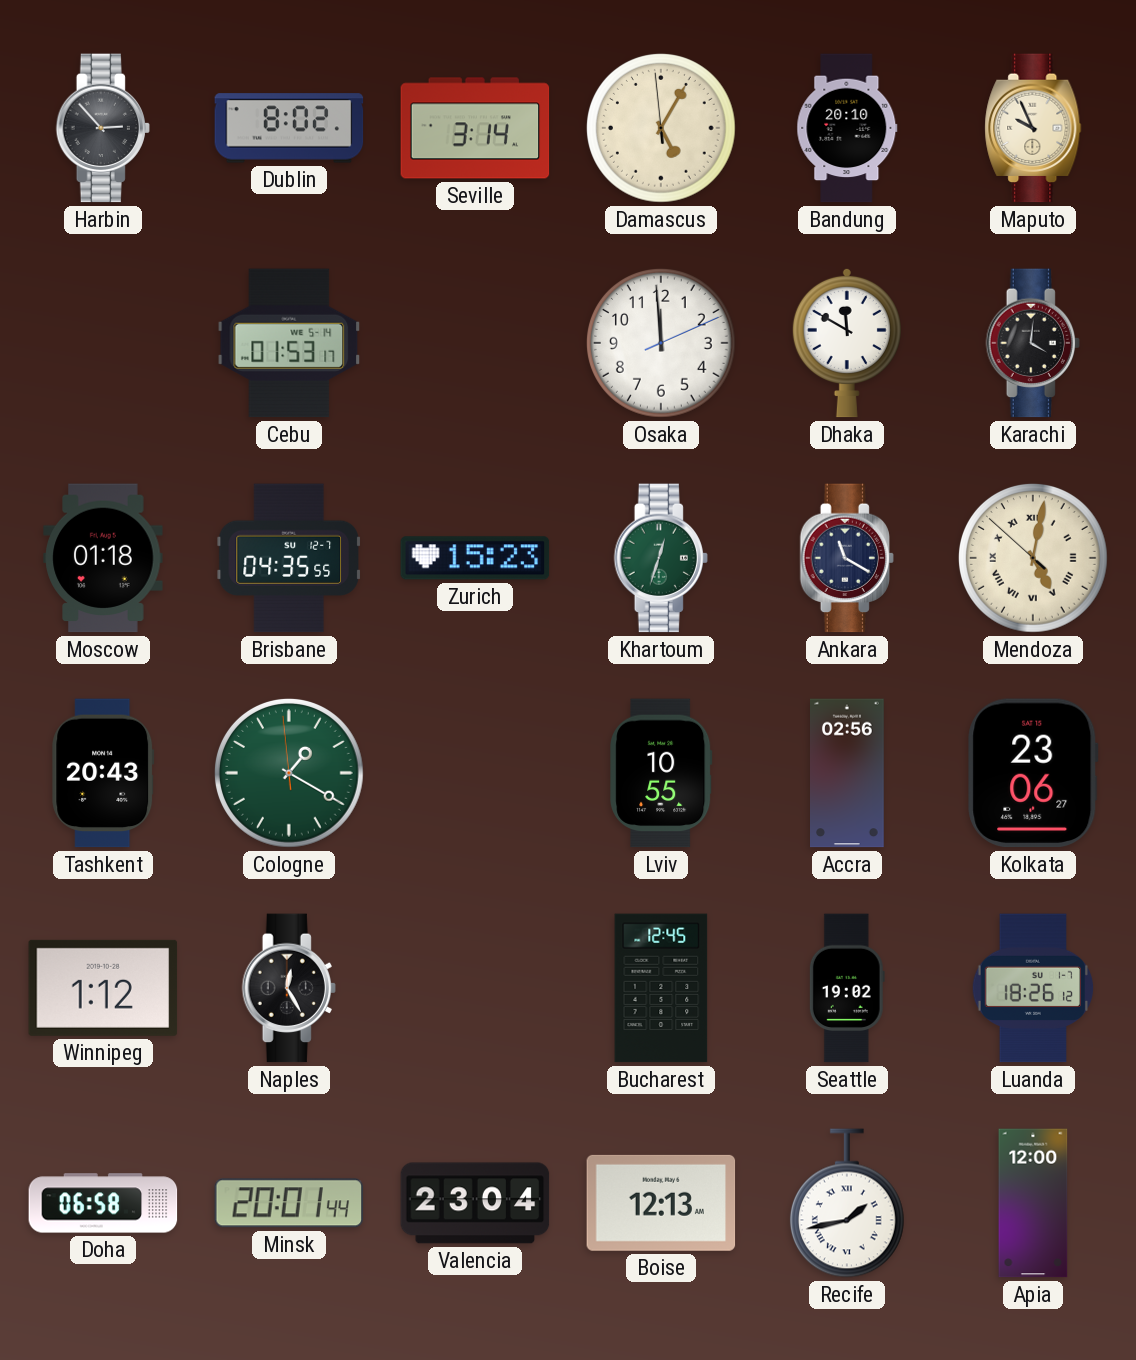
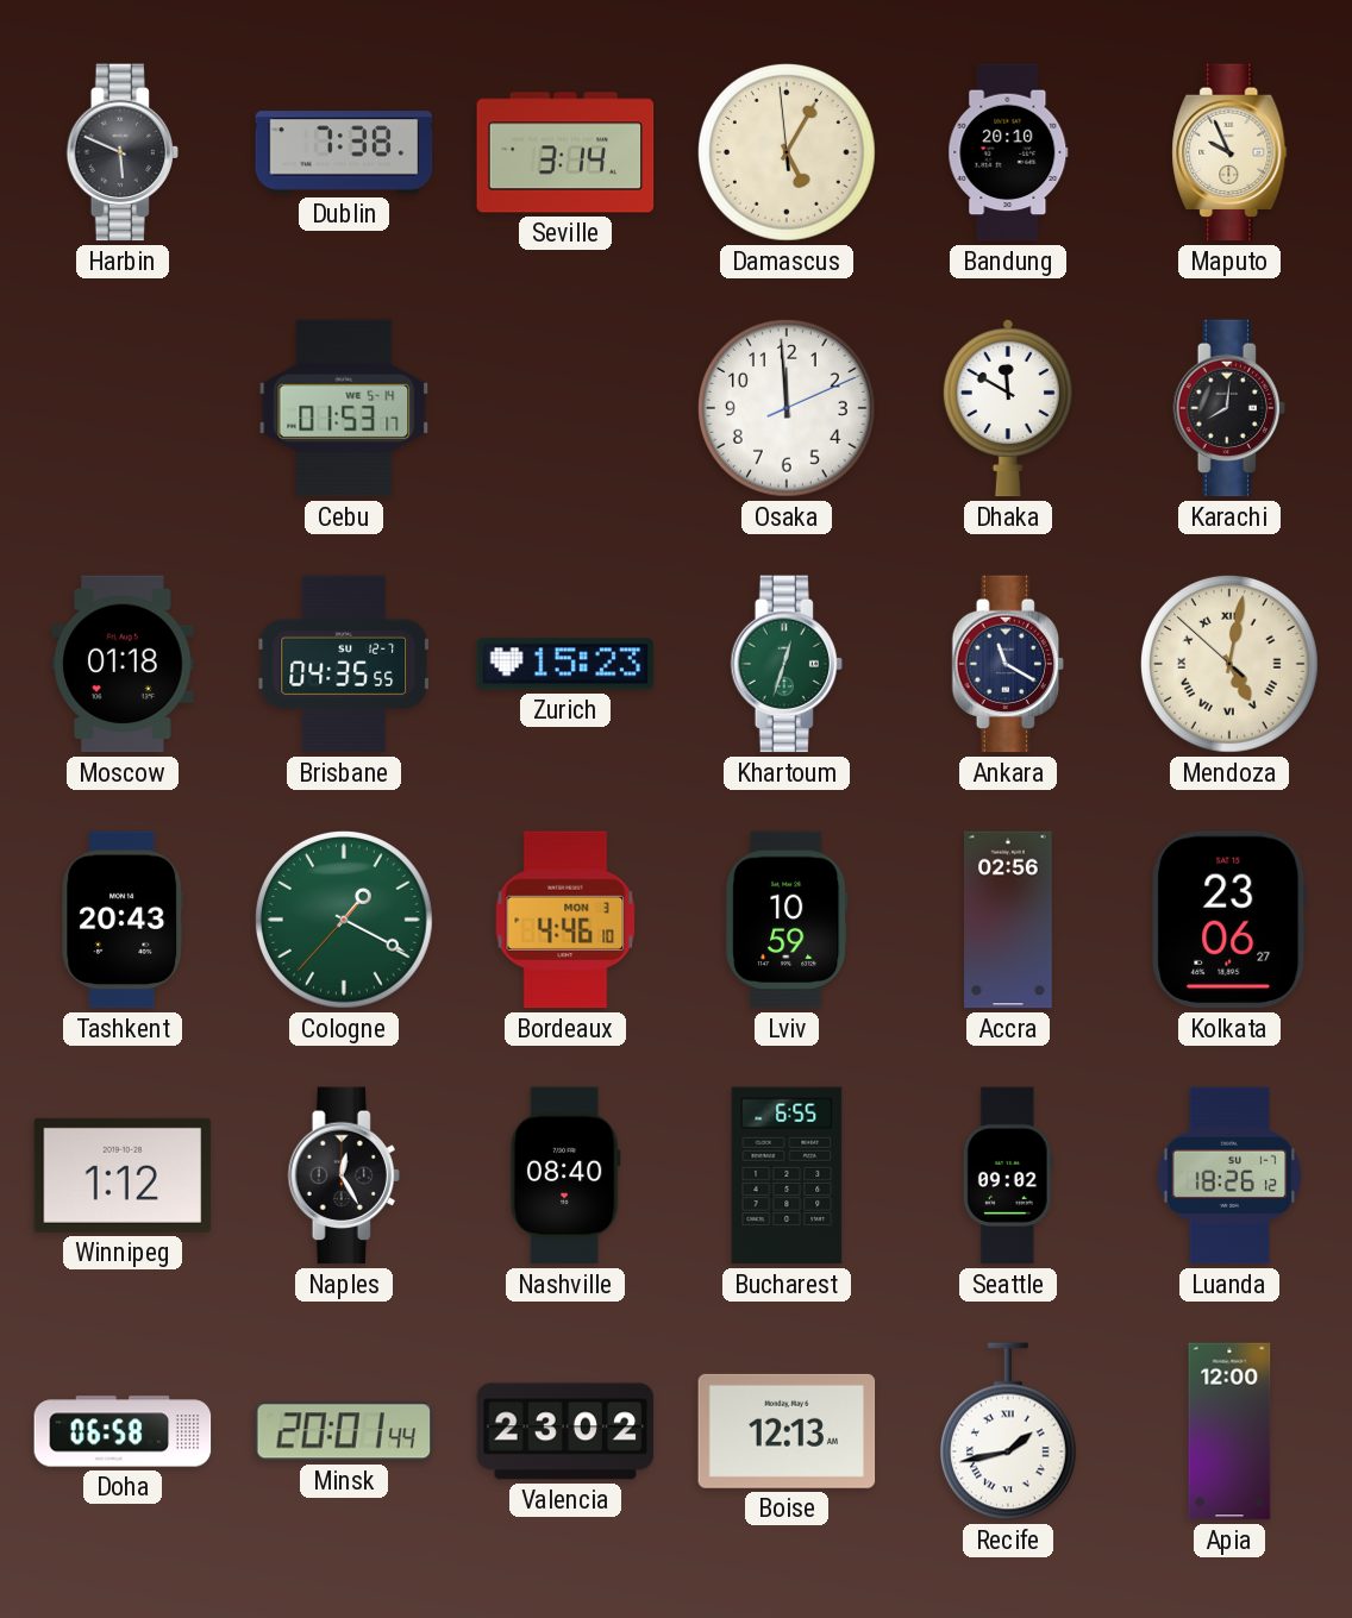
Harbin: 2:53 -> 5:49 (123, 152)
Dublin: 8:02 -> 7:38 (344, 152)
Karachi: 4:01 -> 8:01 (1229, 408)
Cologne: 1:19:59 -> 1:19:37 (344, 921)
Bordeaux: none -> 4:46 (565, 920)
Lviv: 10:55 -> 10:59 (787, 920)
Nashville: none -> 08:40 (565, 1175)
Bucharest: 12:45 -> 6:55 (787, 1175)
Seattle: 19:02 -> 09:02 (1008, 1175)
Valencia: 23:04 -> 23:02 (565, 1431)
